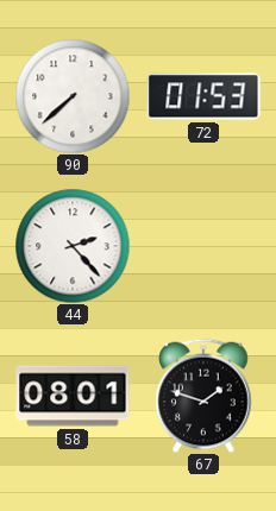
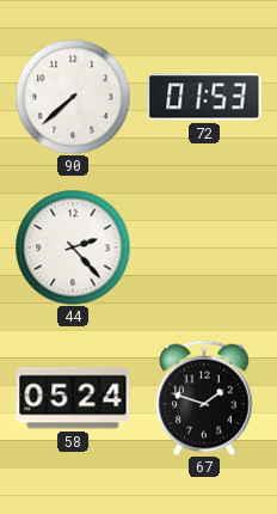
58: 08:01 -> 05:24 (73, 398)
